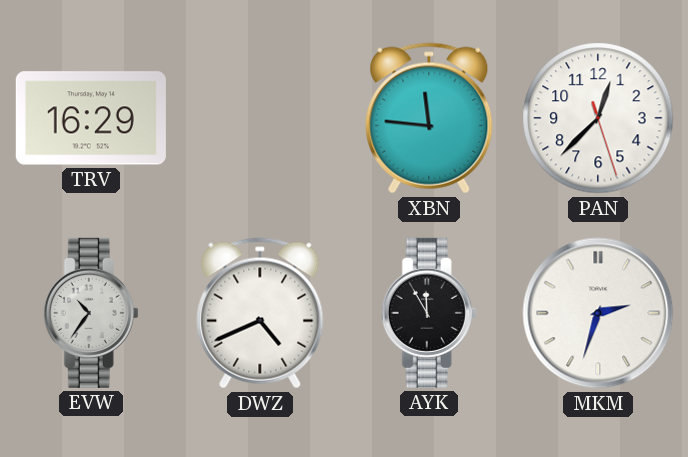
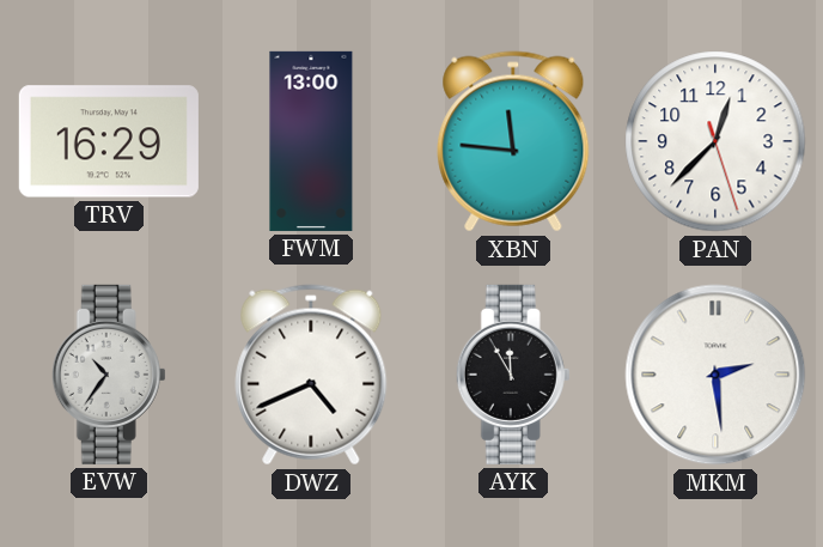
FWM: none -> 13:00 (311, 141)
MKM: 2:33 -> 2:29 (715, 375)
